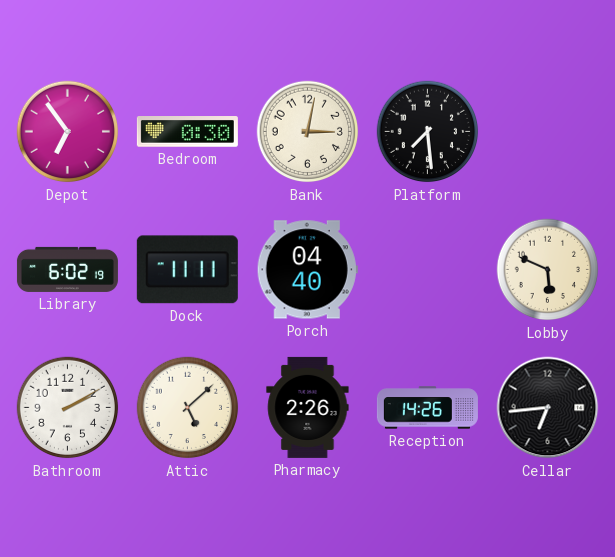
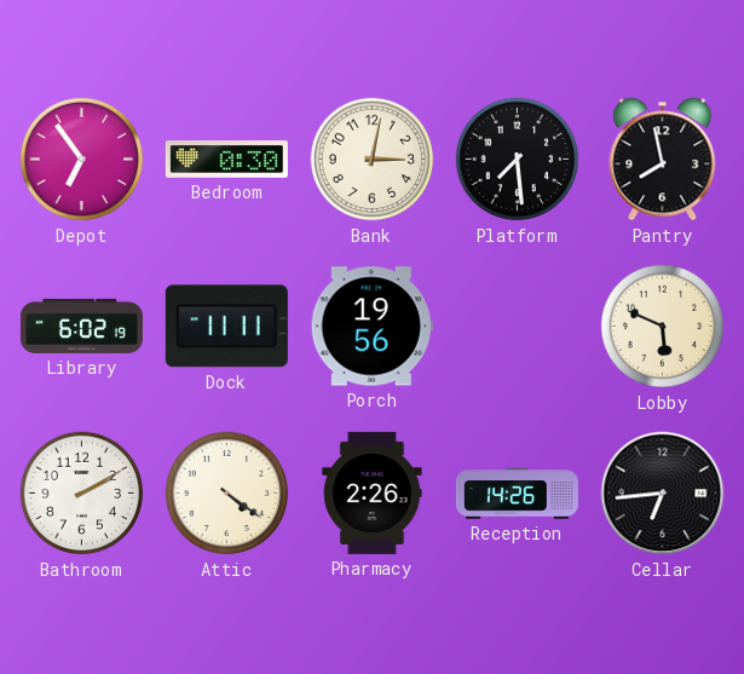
Pantry: none -> 7:58 (663, 160)
Porch: 04:40 -> 19:56 (371, 327)
Attic: 5:08 -> 4:21 (227, 494)
